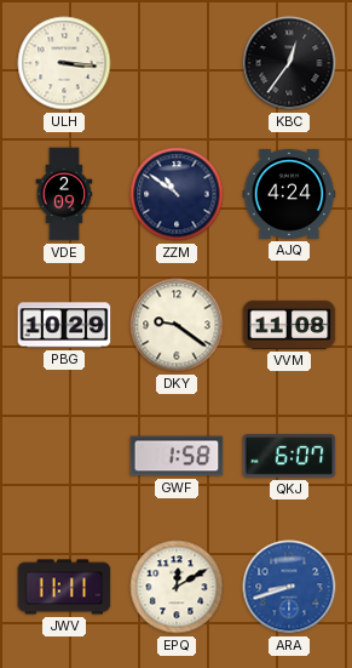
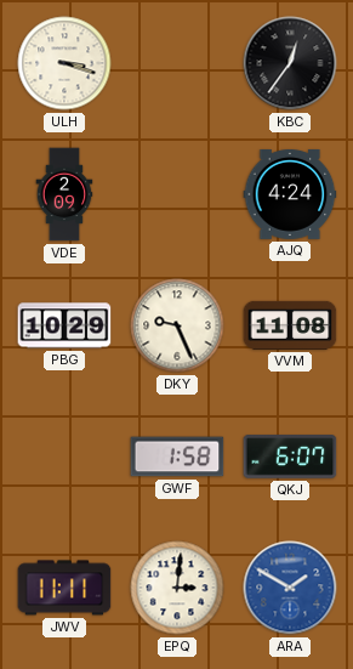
ULH: 3:16 -> 3:18 (64, 63)
ZZM: 10:51 -> none (177, 194)
DKY: 9:21 -> 9:26 (177, 325)
EPQ: 12:10 -> 3:01 (177, 588)
ARA: 8:42 -> 1:50 (290, 588)
